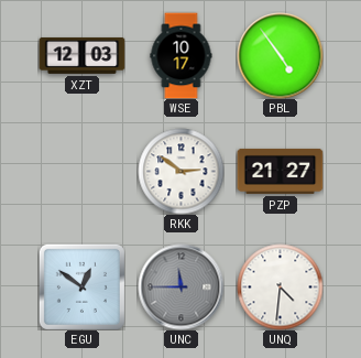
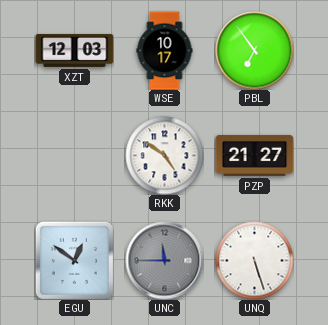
PBL: 4:54 -> 6:54 (254, 50)
RKK: 2:51 -> 4:51 (164, 155)
UNQ: 4:31 -> 5:27 (254, 260)
